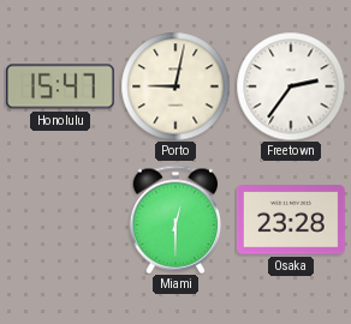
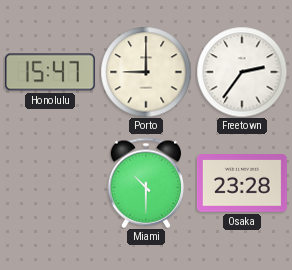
Porto: 9:02 -> 9:00 (146, 72)
Miami: 12:30 -> 10:30 (146, 183)
